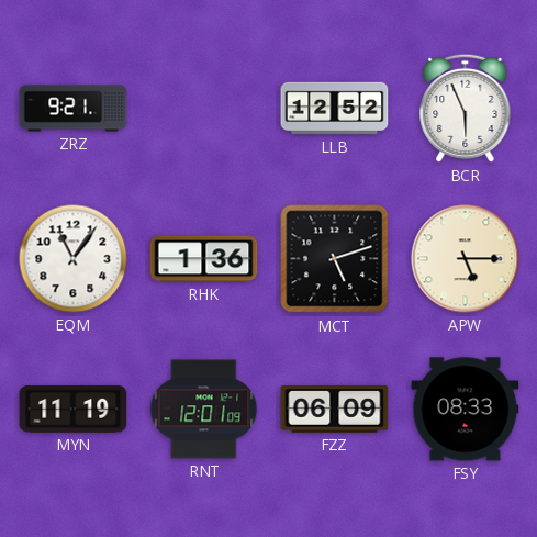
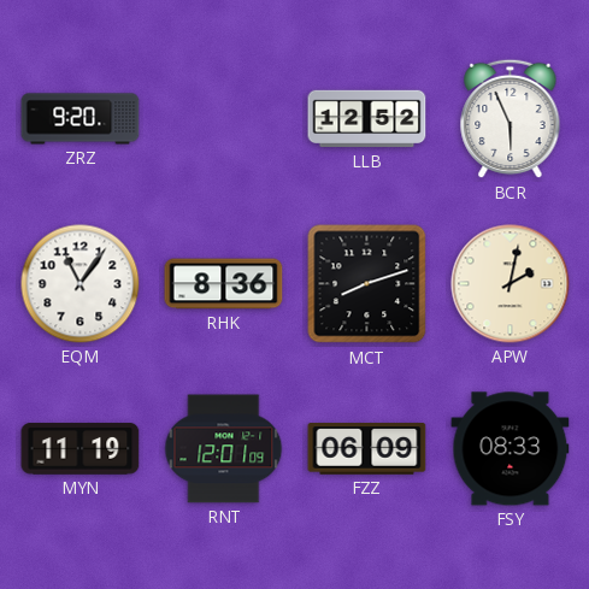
ZRZ: 9:21 -> 9:20 (81, 119)
RHK: 1:36 -> 8:36 (224, 284)
MCT: 5:12 -> 8:12 (367, 284)
APW: 5:15 -> 2:02 (511, 284)
